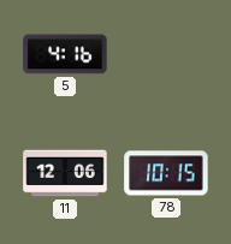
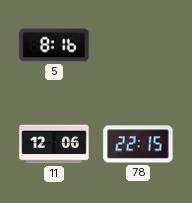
5: 4:16 -> 8:16 (54, 45)
78: 10:15 -> 22:15 (138, 144)
